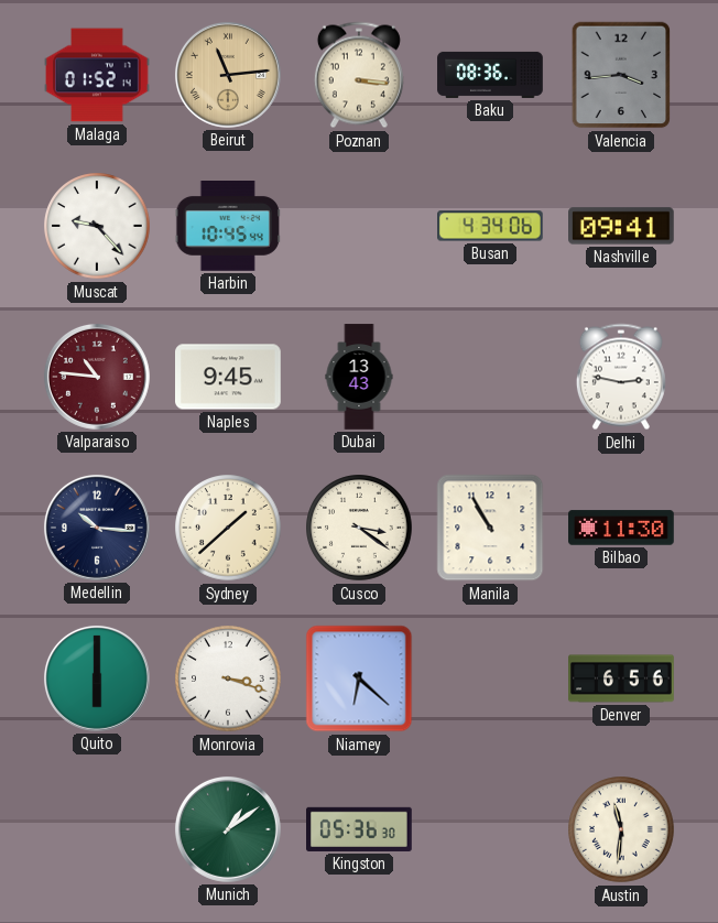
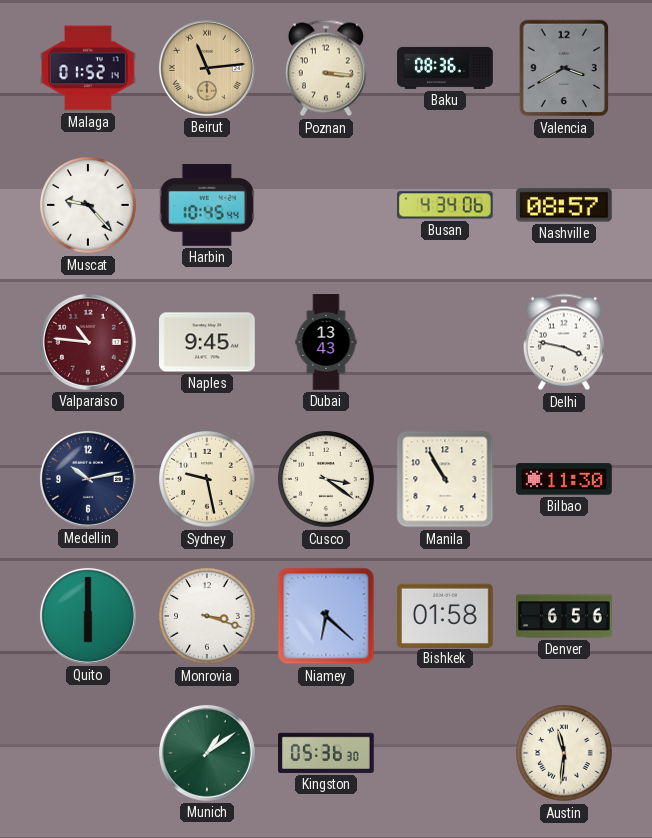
Valencia: 3:44 -> 3:40 (564, 68)
Nashville: 09:41 -> 08:57 (565, 205)
Delhi: 2:47 -> 3:47 (564, 342)
Medellin: 10:16 -> 10:13 (88, 479)
Sydney: 1:38 -> 9:28 (207, 479)
Bishkek: none -> 01:58 (446, 615)
